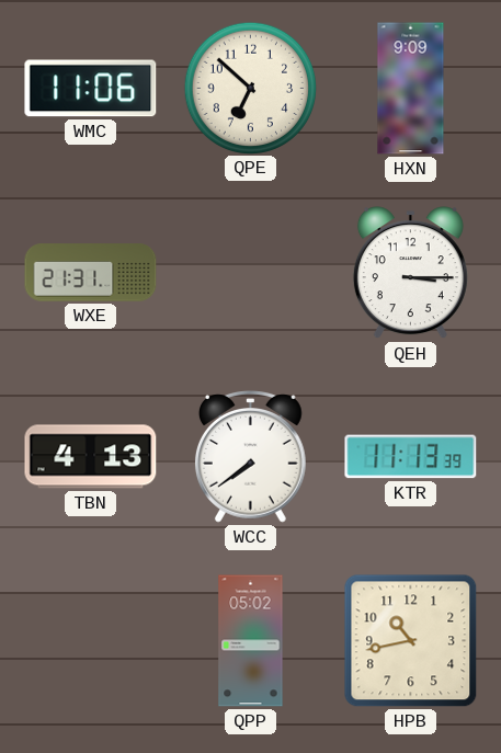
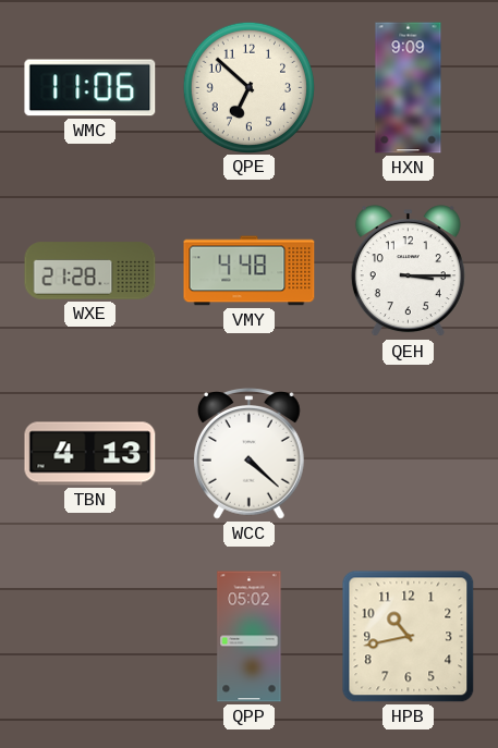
WXE: 21:31 -> 21:28 (90, 271)
VMY: none -> 4:48 (250, 271)
WCC: 7:39 -> 4:22 (250, 454)
KTR: 11:13 -> none (411, 457)
